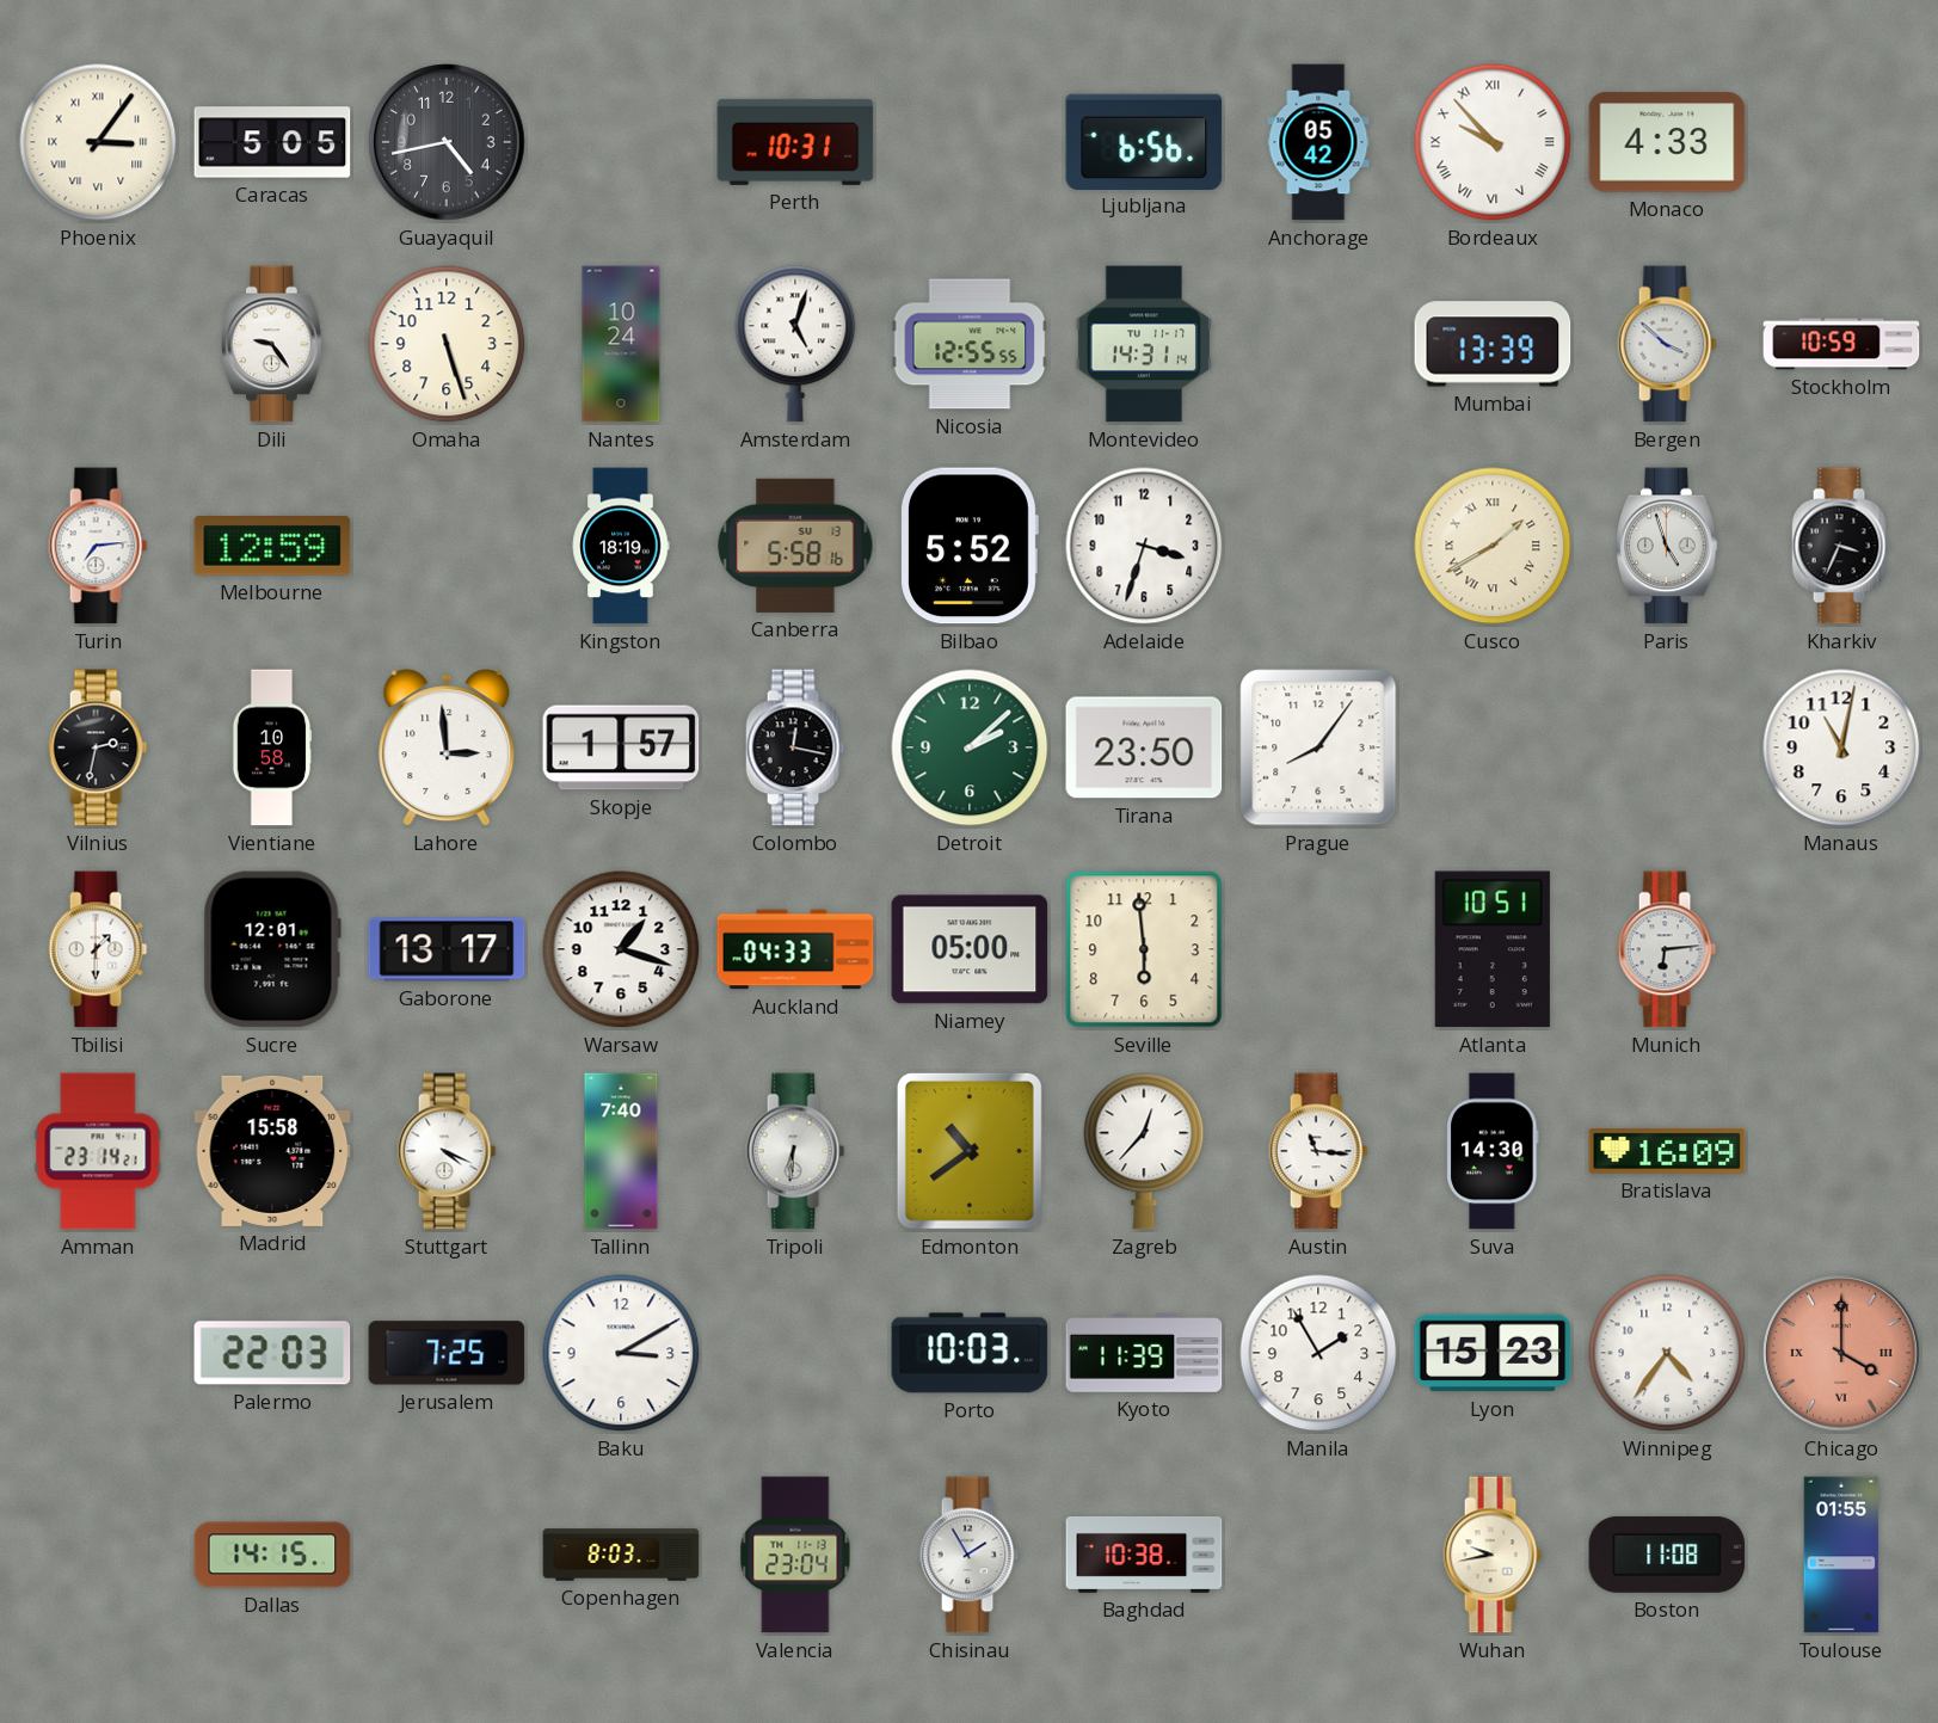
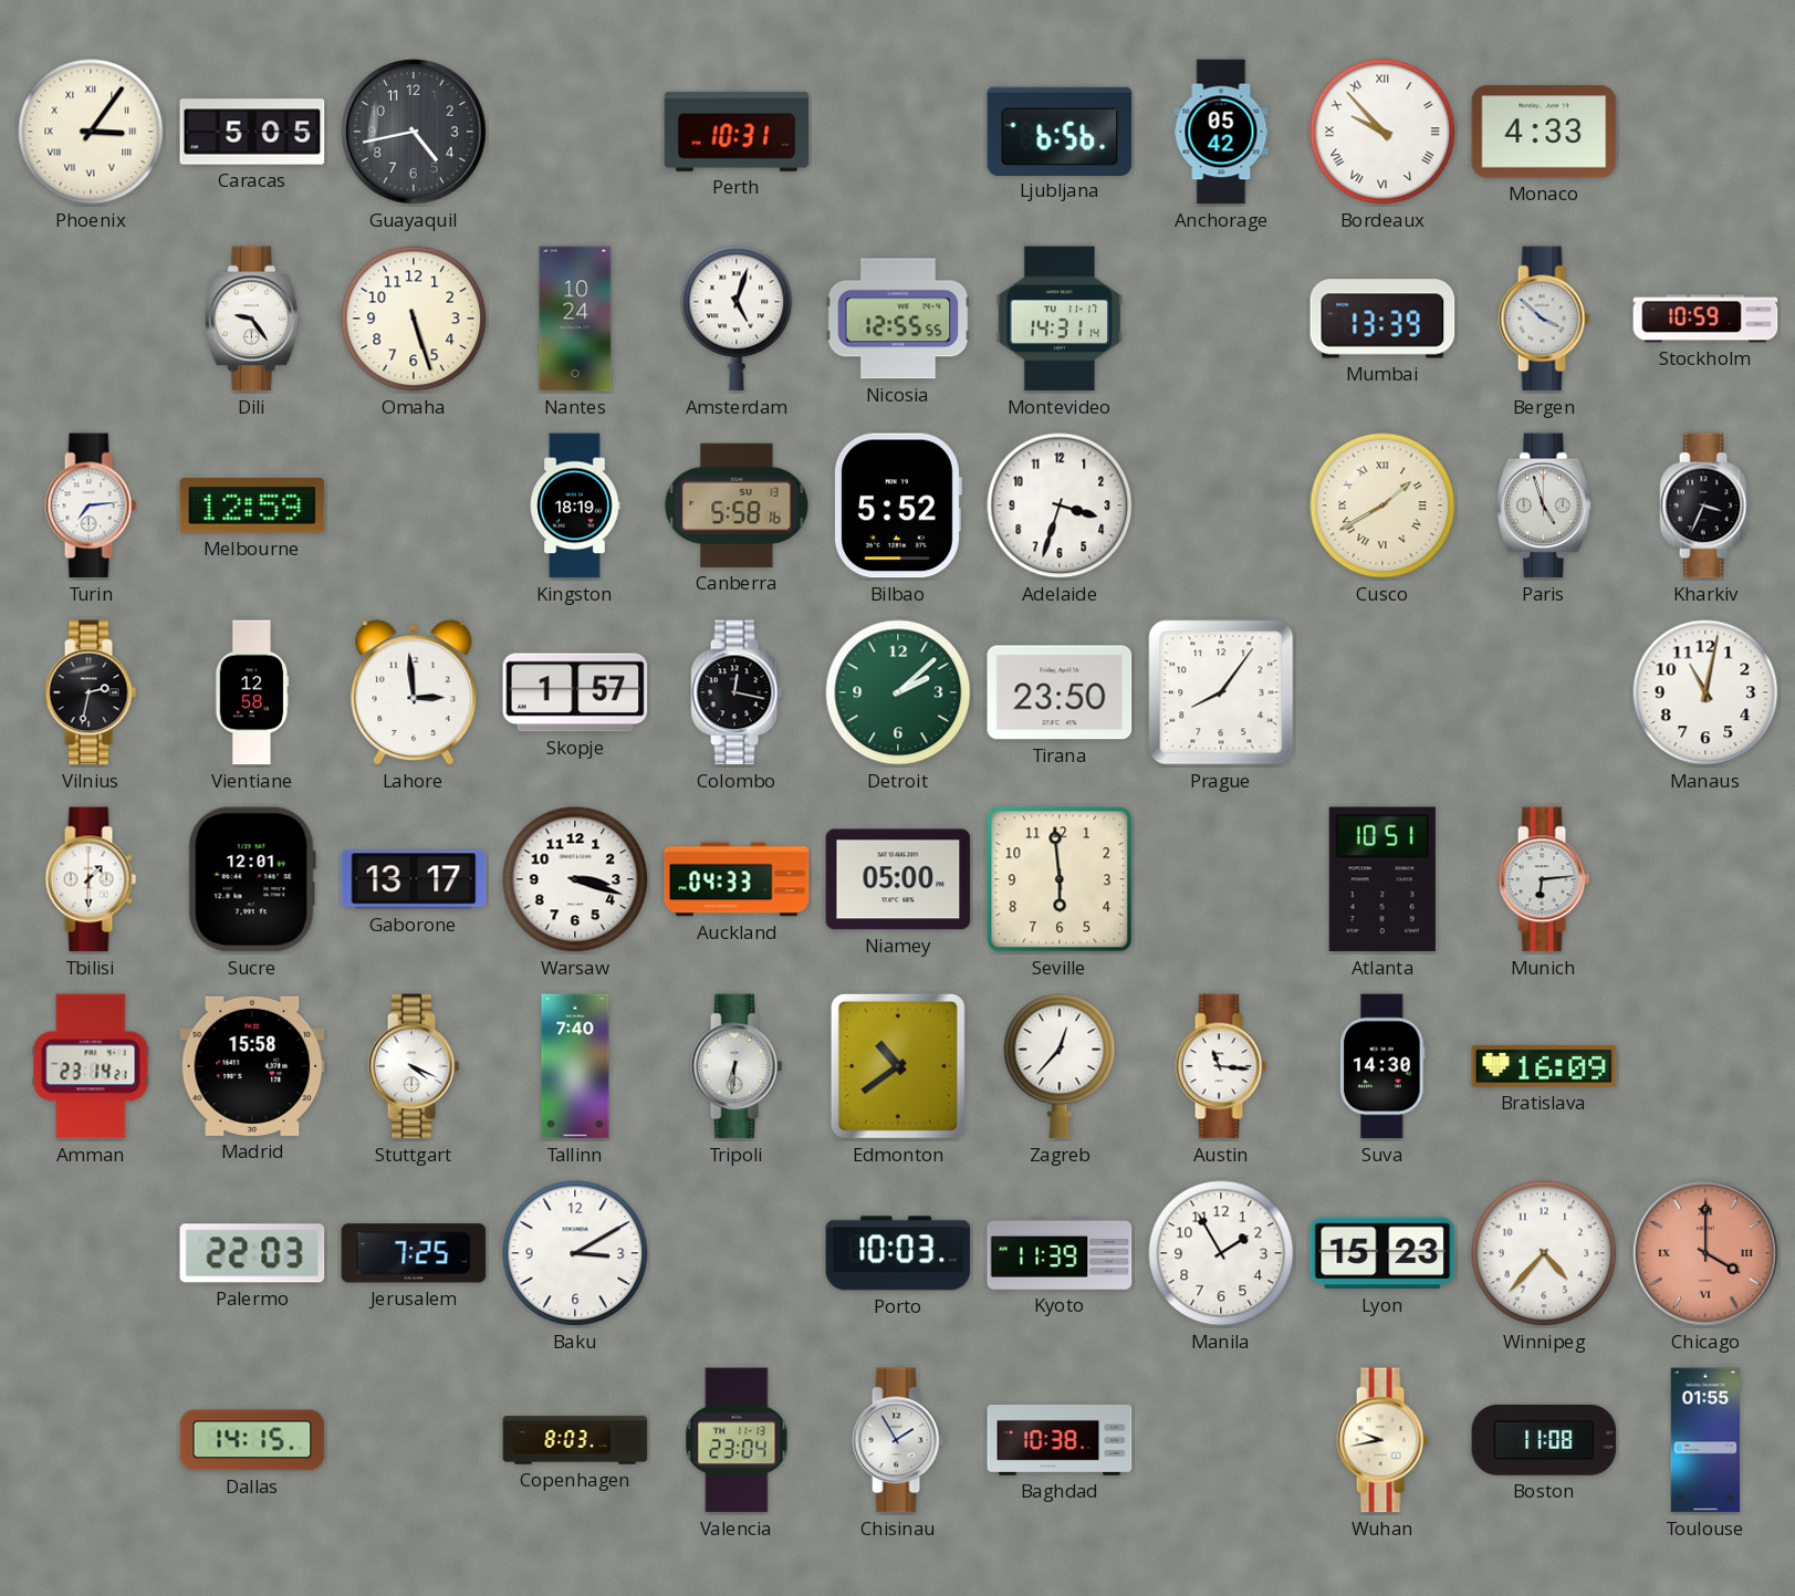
Vientiane: 10:58 -> 12:58 (252, 692)
Warsaw: 1:18 -> 3:18 (575, 879)
Winnipeg: 4:36 -> 4:37 (1544, 1253)
